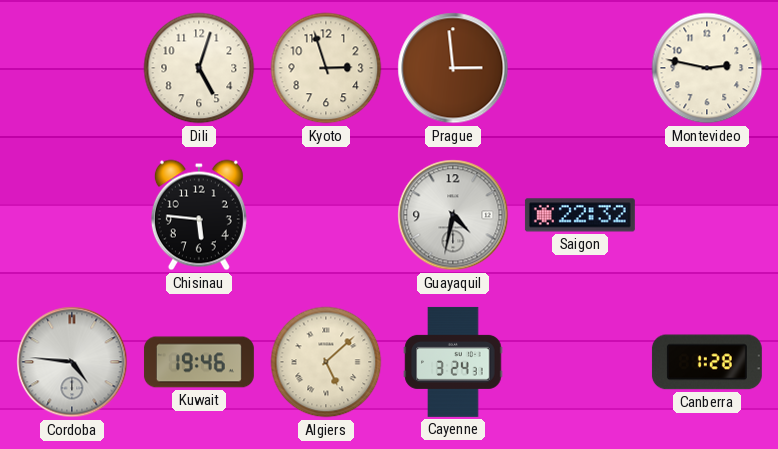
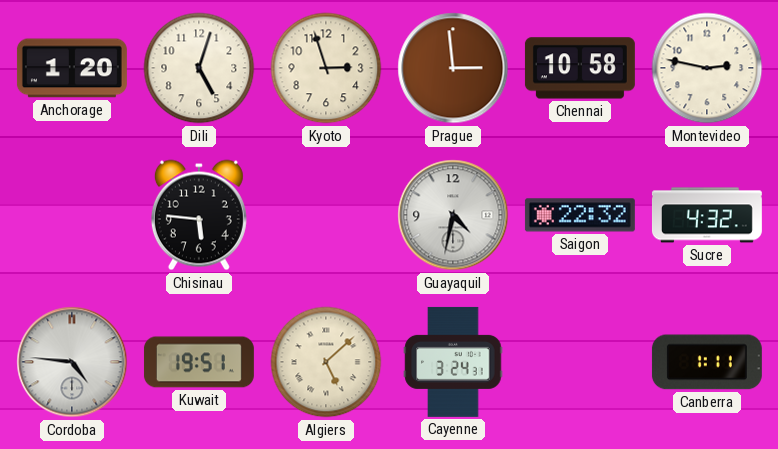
Anchorage: none -> 1:20 (72, 68)
Chennai: none -> 10:58 (580, 68)
Sucre: none -> 4:32 (707, 215)
Kuwait: 19:46 -> 19:51 (199, 362)
Canberra: 1:28 -> 1:11 (707, 362)
